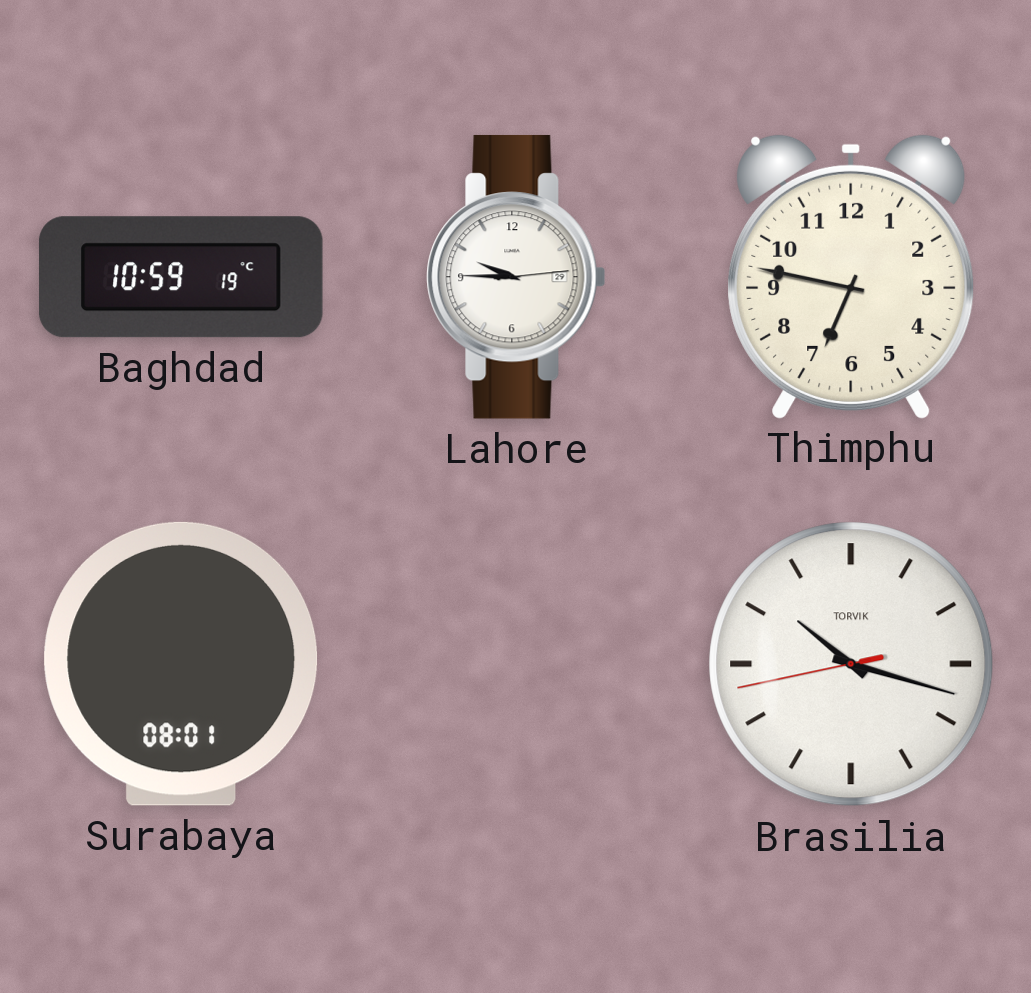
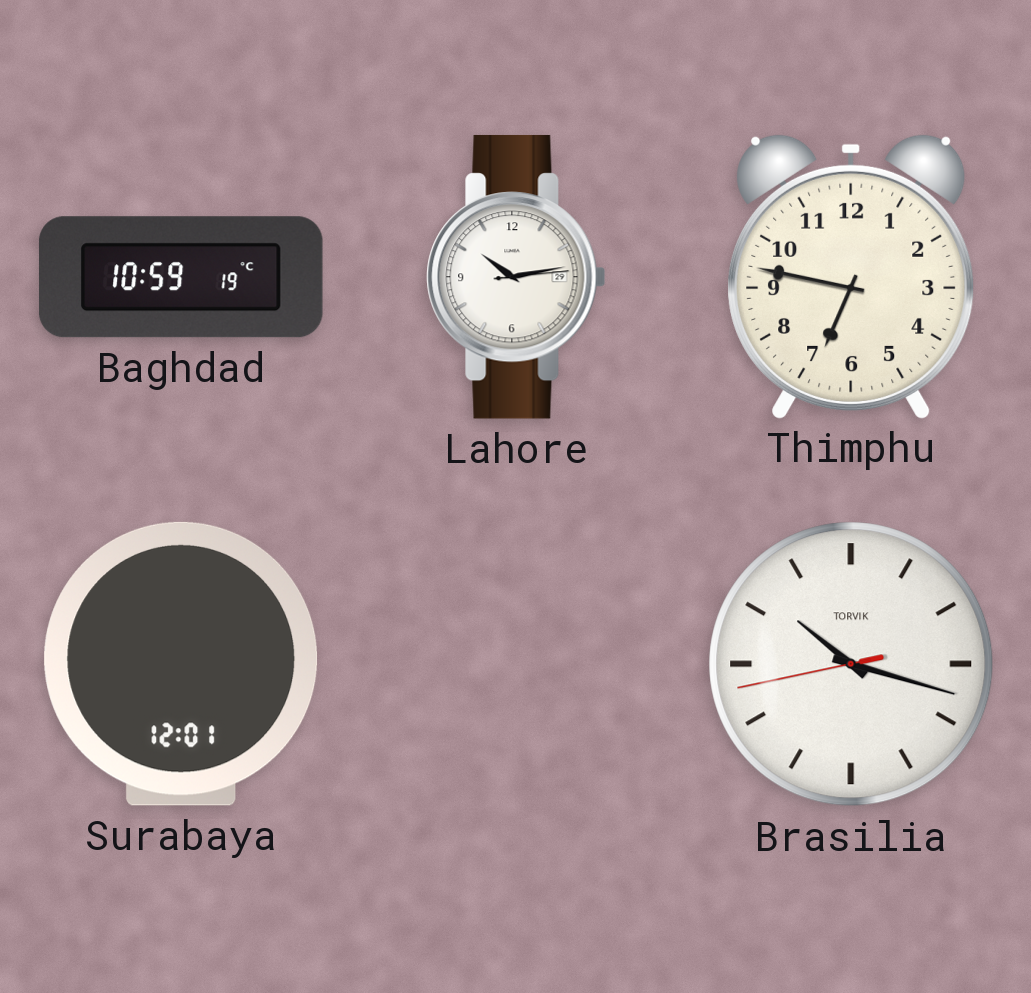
Lahore: 9:45 -> 10:13 (516, 277)
Surabaya: 08:01 -> 12:01 (181, 664)
